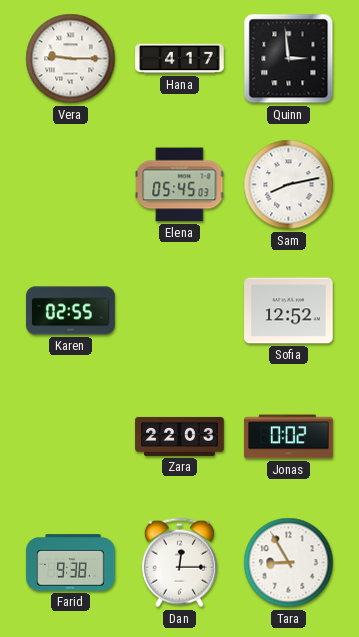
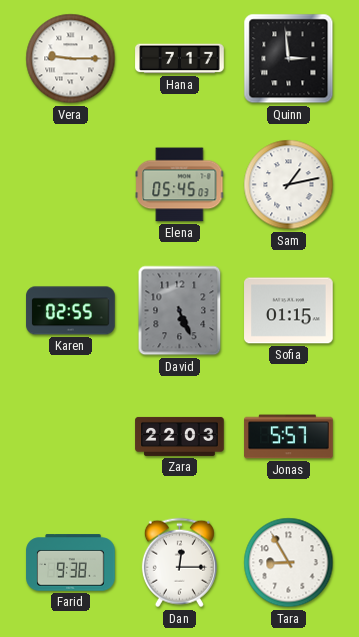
Hana: 4:17 -> 7:17 (180, 59)
Sam: 8:13 -> 1:13 (289, 185)
David: none -> 5:26 (180, 311)
Sofia: 12:52 -> 01:15 (289, 311)
Jonas: 0:02 -> 5:57 (289, 437)
